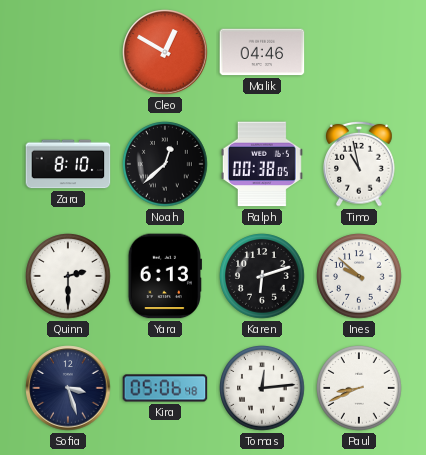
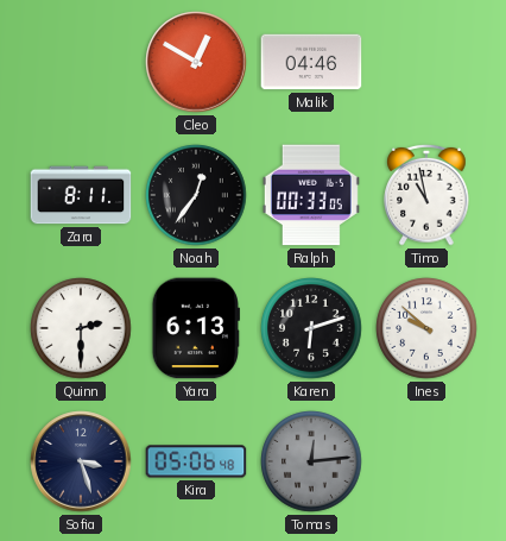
Zara: 8:10 -> 8:11 (81, 195)
Noah: 12:38 -> 12:36 (196, 195)
Ralph: 00:38 -> 00:33 (311, 195)
Tomas dial: white -> grey (311, 461)
Paul: 8:41 -> none (359, 388)
